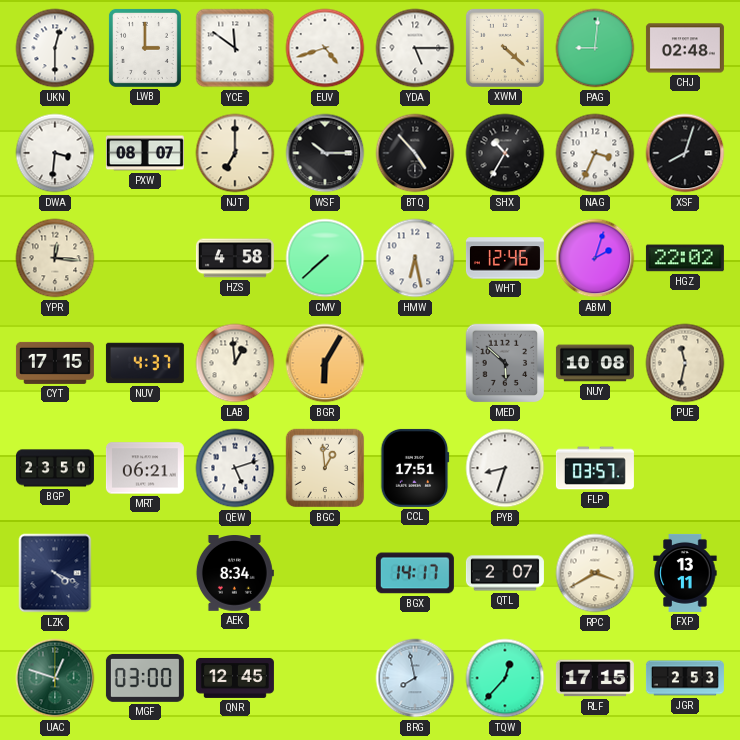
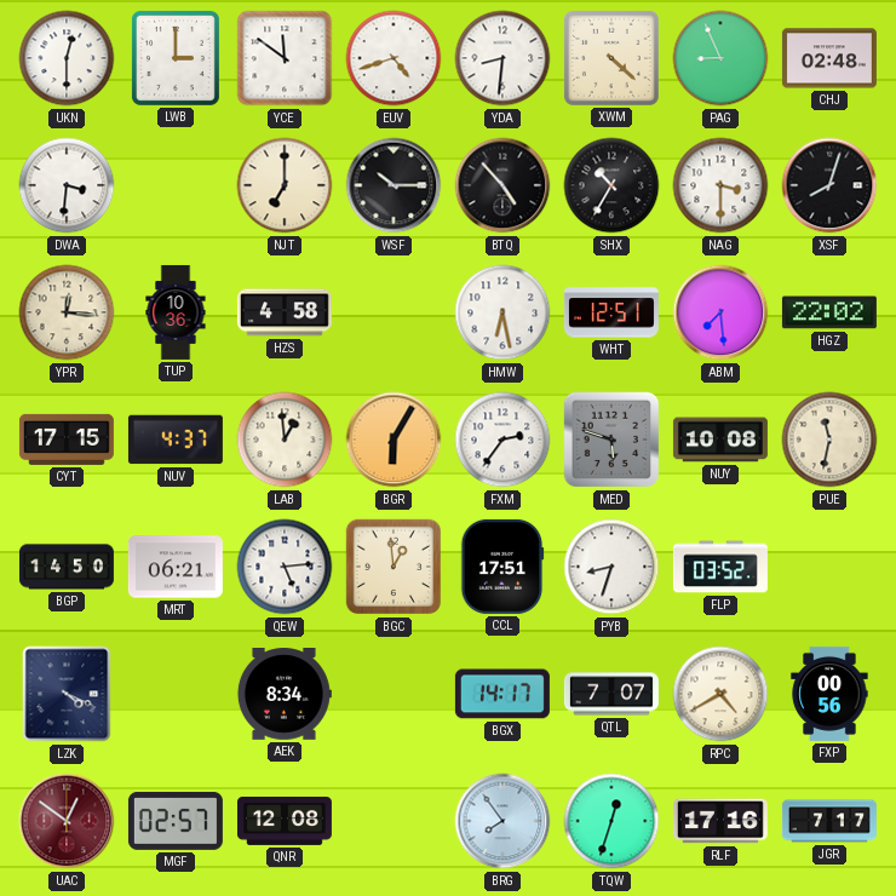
YDA: 5:15 -> 8:31 (502, 58)
PAG: 9:01 -> 8:56 (720, 58)
PXW: 08:07 -> none (145, 153)
NAG: 3:34 -> 3:30 (720, 185)
TUP: none -> 10:36 (176, 312)
CMV: 7:38 -> none (325, 258)
WHT: 12:46 -> 12:51 (611, 312)
ABM: 2:03 -> 7:29 (720, 312)
FXM: none -> 2:36 (502, 440)
MED: 5:52 -> 5:48 (611, 440)
BGP: 23:50 -> 14:50 (67, 567)
QEW: 5:12 -> 5:14 (285, 567)
FLP: 03:57 -> 03:52 (720, 567)
QTL: 2:07 -> 7:07 (611, 694)
RPC: 3:40 -> 4:40 (720, 694)
FXP: 13:11 -> 00:56 (829, 694)
UAC: 12:48 -> 12:51 (67, 821)
UAC dial: green -> burgundy (67, 821)
MGF: 03:00 -> 02:57 (176, 821)
QNR: 12:45 -> 12:08 (285, 821)
BRG: 7:58 -> 7:54 (502, 821)
TQW: 12:37 -> 12:33 (611, 821)
RLF: 17:15 -> 17:16 (720, 821)
JGR: 2:53 -> 7:17 (829, 821)
